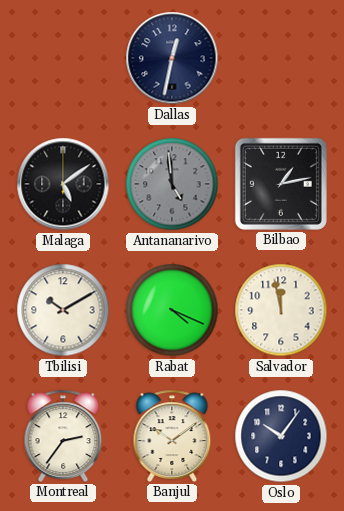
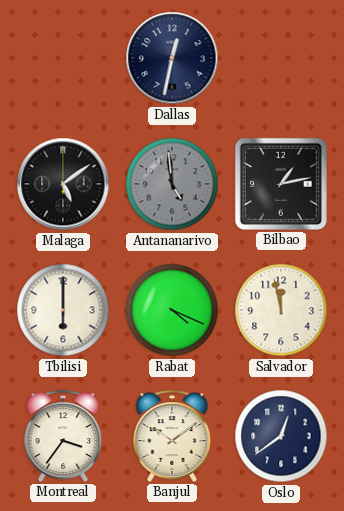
Tbilisi: 10:10 -> 6:00 (63, 310)
Montreal: 2:36 -> 3:36 (63, 436)
Oslo: 10:06 -> 12:39 (281, 436)
